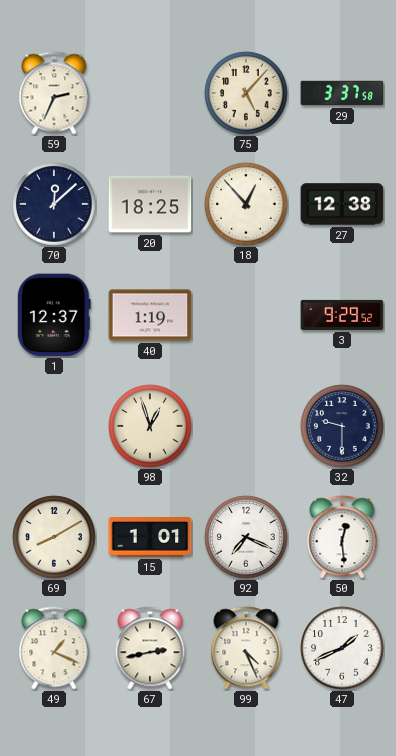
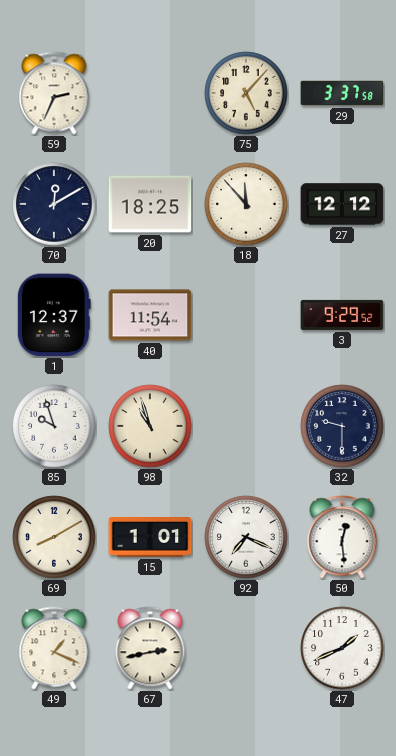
70: 12:08 -> 12:10 (54, 204)
18: 12:53 -> 11:53 (246, 204)
27: 12:38 -> 12:12 (342, 204)
40: 1:19 -> 11:54 (150, 315)
85: none -> 9:57 (54, 426)
98: 12:57 -> 10:57 (150, 426)
99: 4:26 -> none (246, 648)
